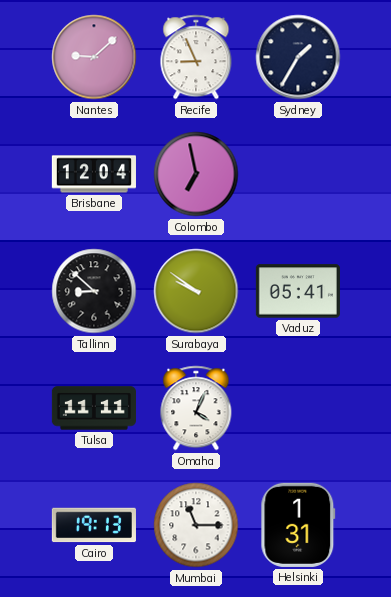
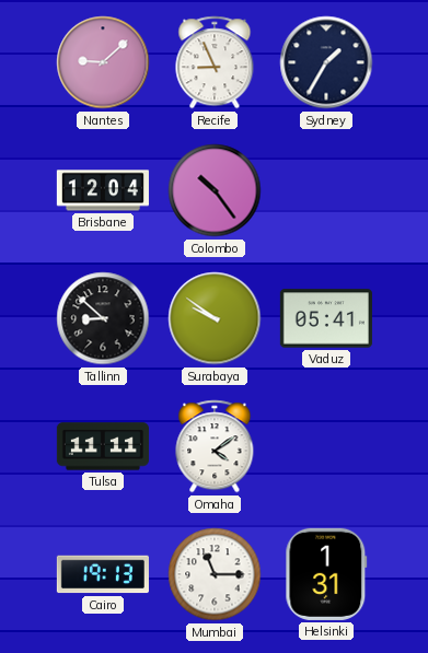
Colombo: 6:58 -> 10:24 (215, 190)
Omaha: 4:04 -> 4:09 (215, 446)
